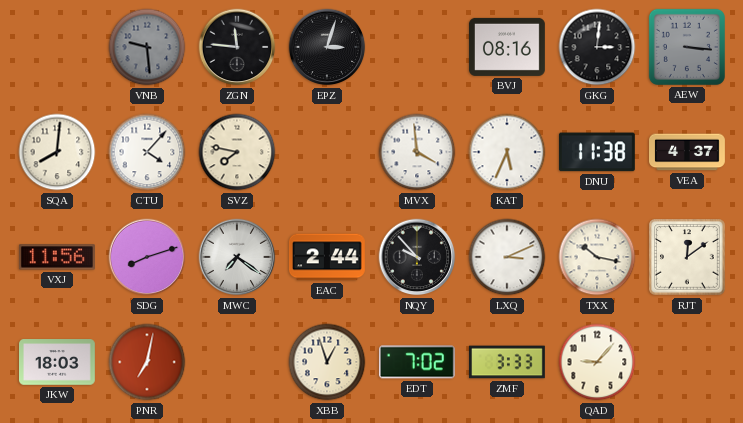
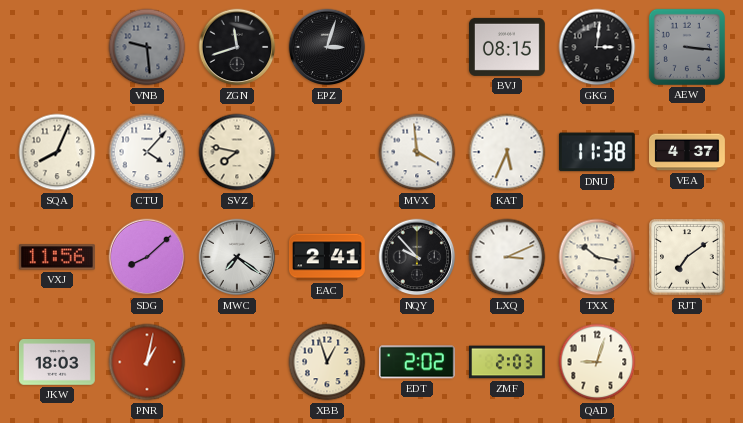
ZGN: 11:46 -> 11:42 (237, 47)
BVJ: 08:16 -> 08:15 (507, 47)
SQA: 8:01 -> 8:04 (57, 152)
SDG: 8:12 -> 8:08 (147, 257)
EAC: 2:44 -> 2:41 (327, 257)
RJT: 12:09 -> 7:09 (687, 257)
PNR: 7:02 -> 1:02 (147, 362)
EDT: 7:02 -> 2:02 (417, 362)
ZMF: 3:33 -> 2:03 (508, 362)
QAD: 9:07 -> 9:03 (597, 362)
